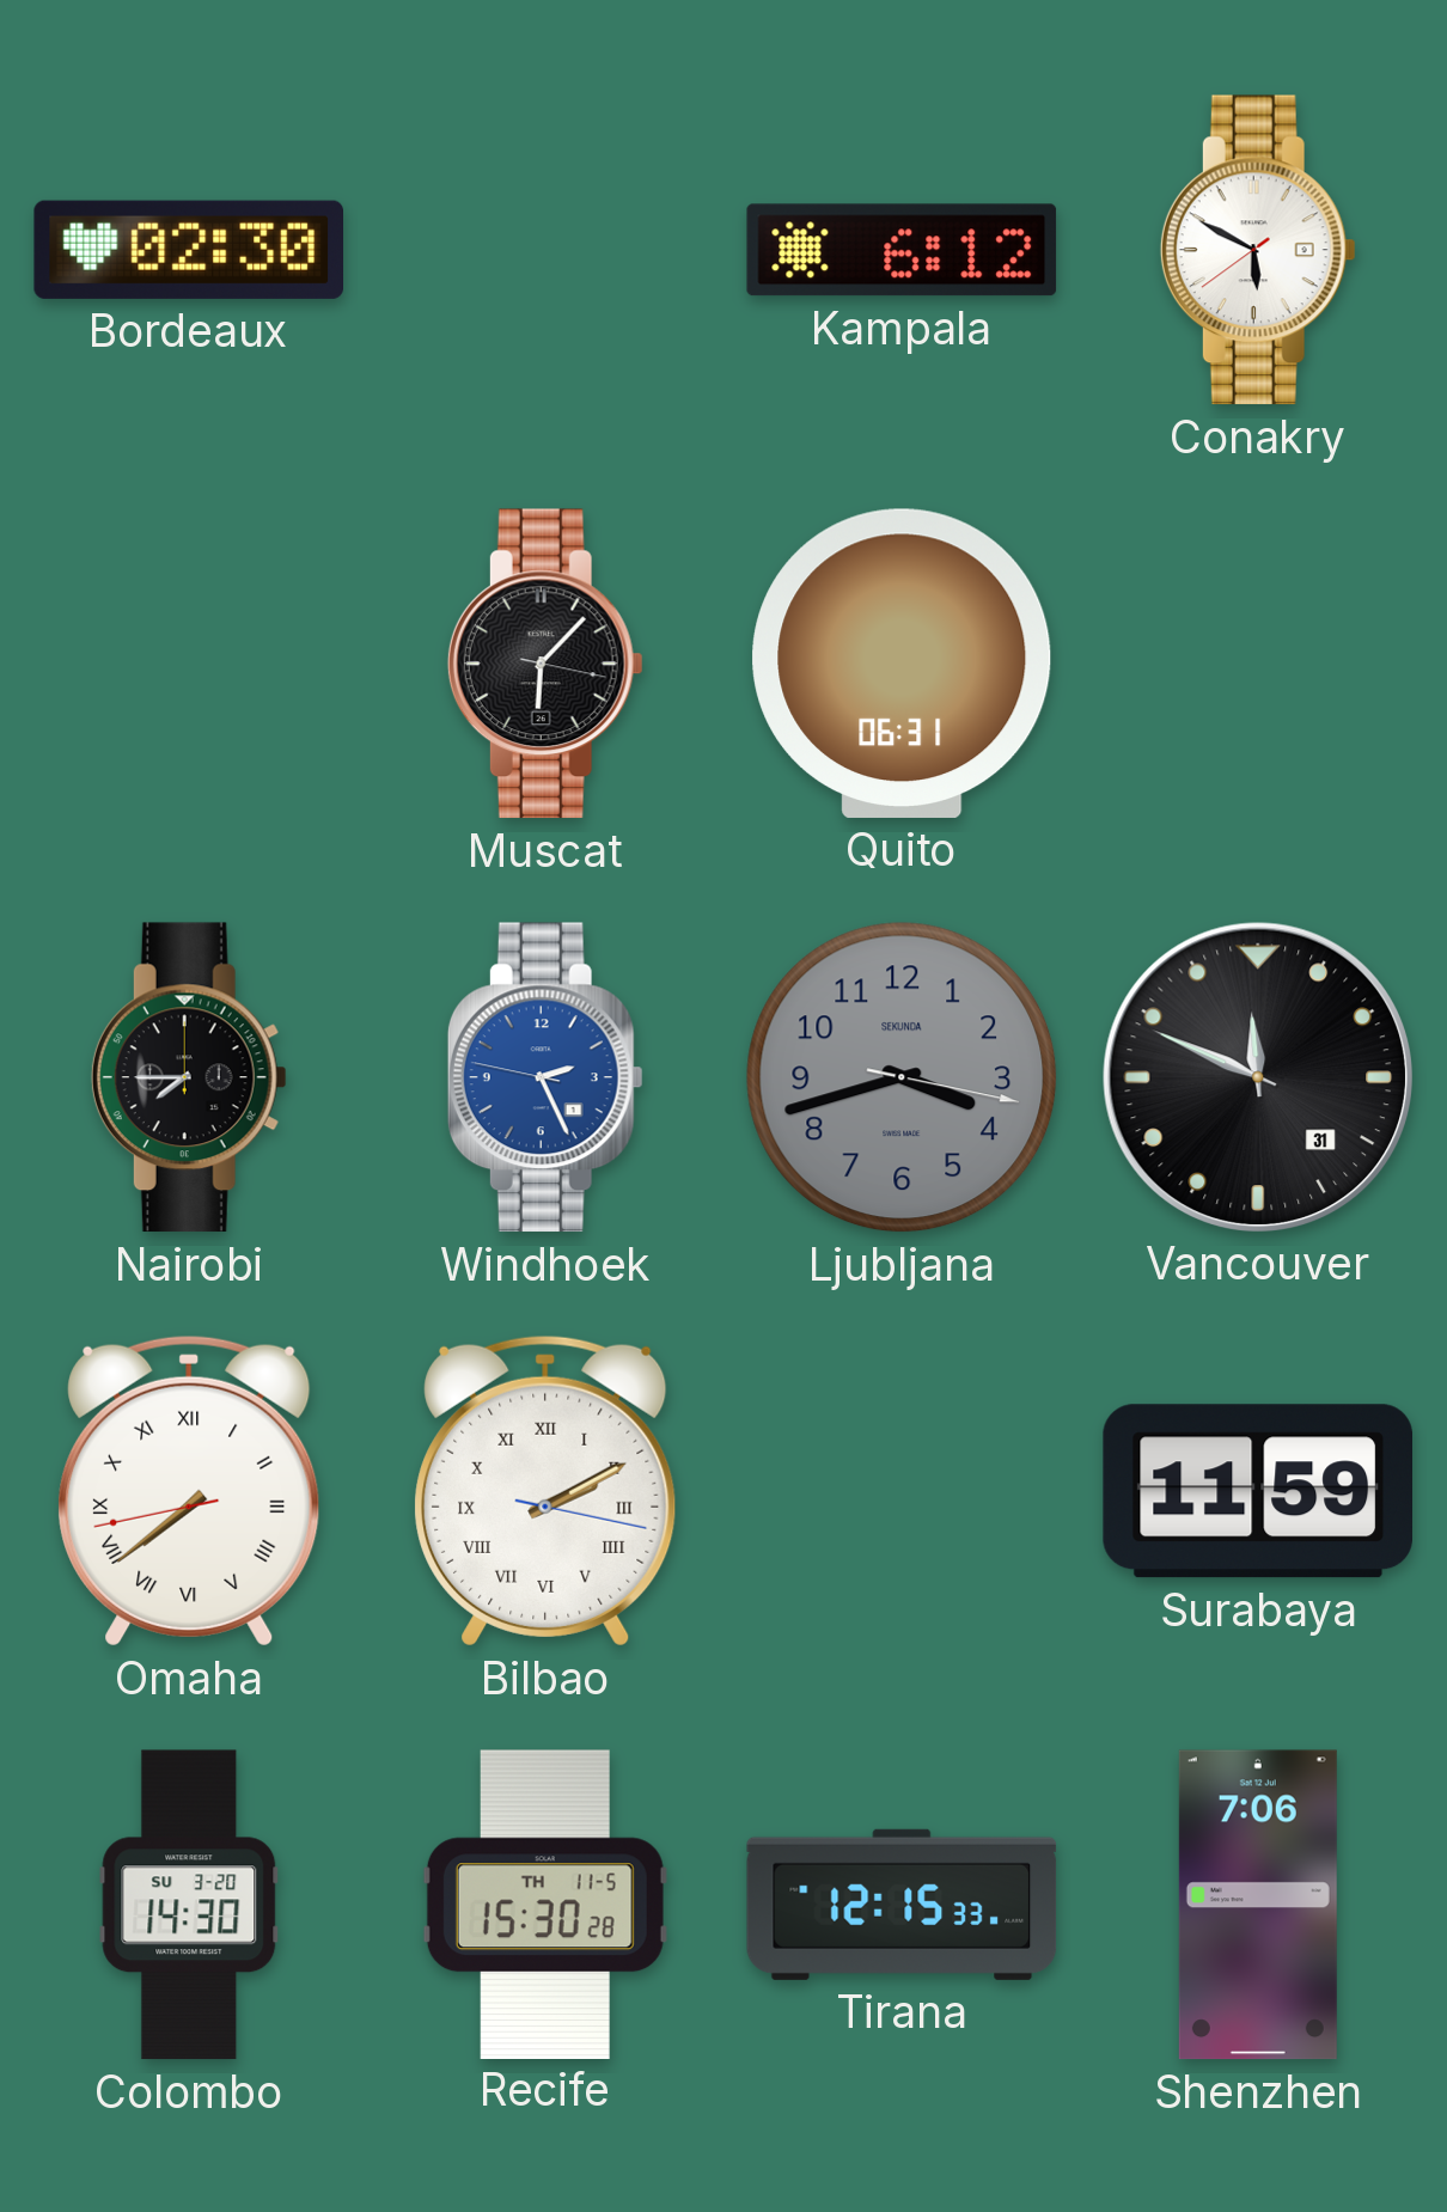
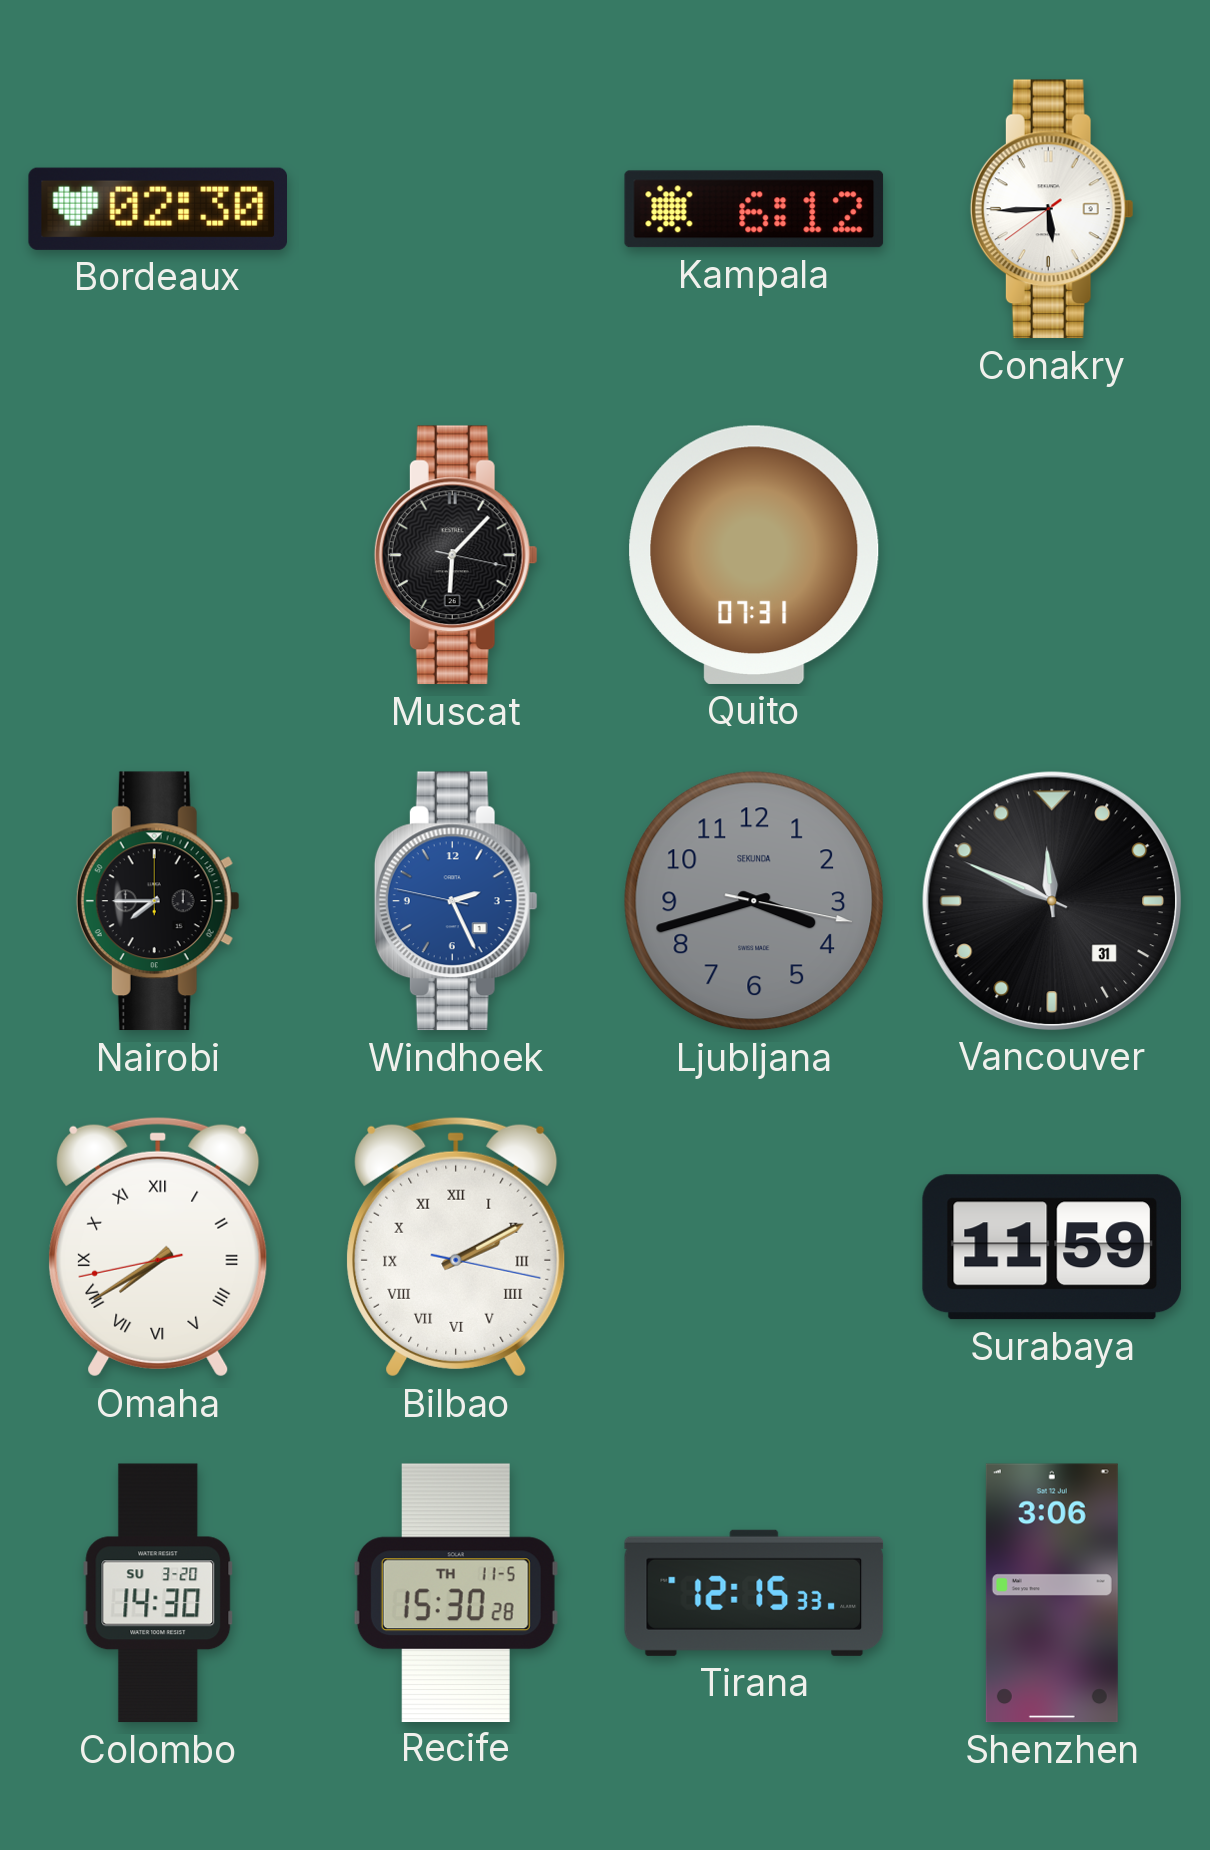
Conakry: 5:49 -> 5:44 (1052, 209)
Quito: 06:31 -> 07:31 (754, 555)
Omaha: 7:38 -> 7:39 (158, 1247)
Shenzhen: 7:06 -> 3:06 (1052, 1593)
